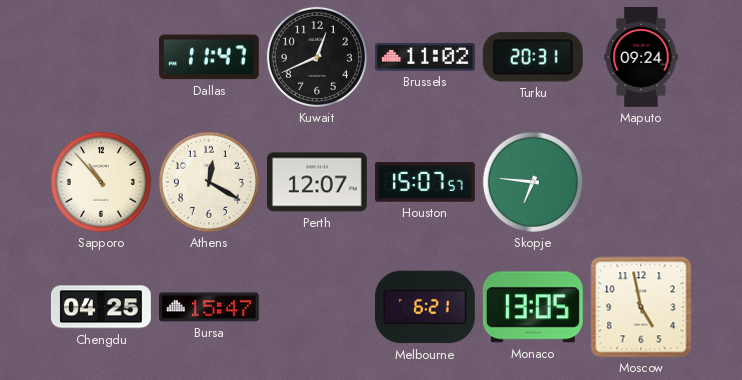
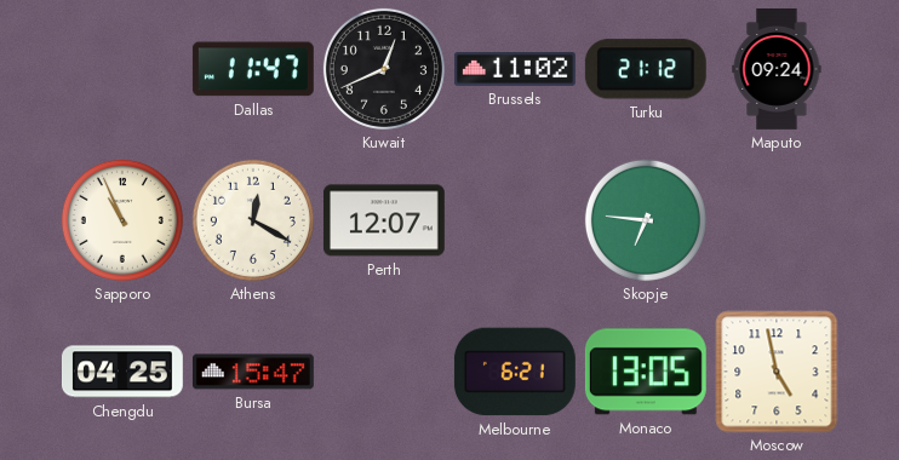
Turku: 20:31 -> 21:12 (646, 69)
Sapporo: 10:53 -> 10:56 (122, 220)
Houston: 15:07 -> none (425, 182)
